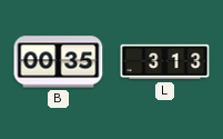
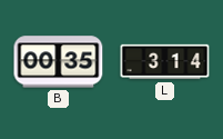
L: 3:13 -> 3:14 (165, 62)
